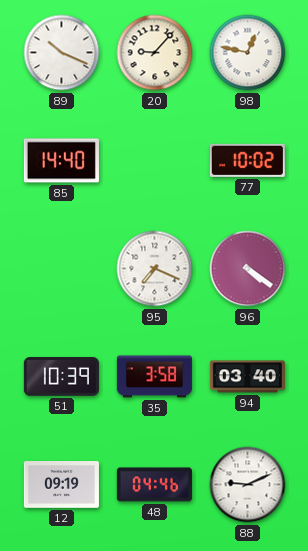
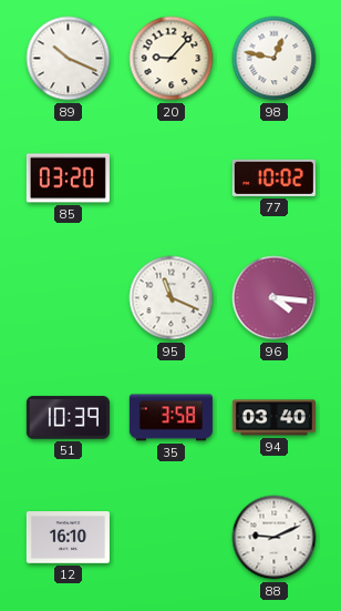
85: 14:40 -> 03:20 (68, 179)
95: 7:19 -> 11:19 (172, 298)
96: 4:21 -> 4:16 (275, 298)
12: 09:19 -> 16:10 (68, 538)
48: 04:46 -> none (154, 485)
